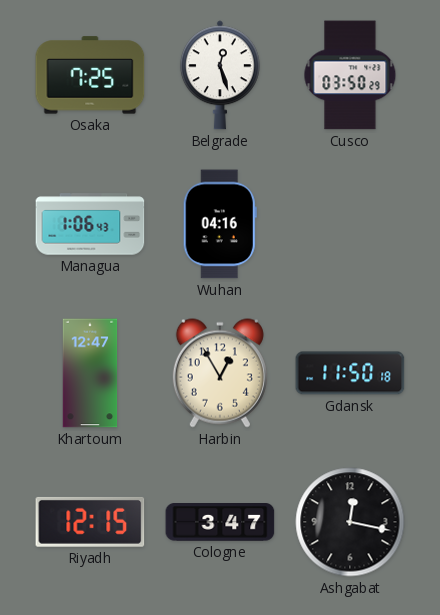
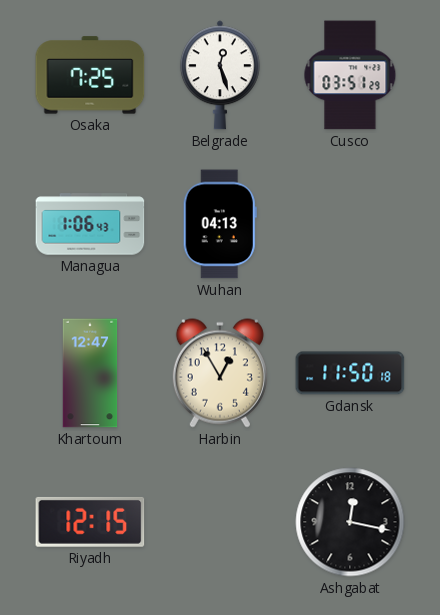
Cusco: 03:50 -> 03:51 (350, 75)
Wuhan: 04:16 -> 04:13 (220, 224)
Cologne: 3:47 -> none (220, 523)
